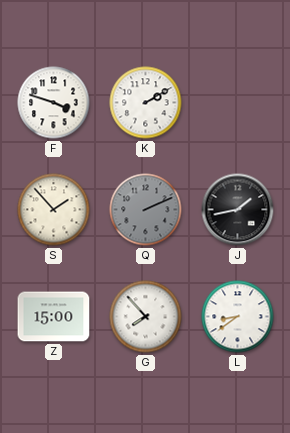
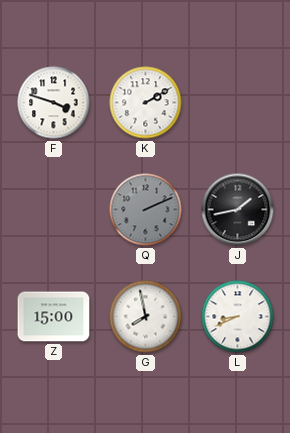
S: 1:53 -> none (54, 210)
G: 7:53 -> 7:58 (146, 317)
L: 8:39 -> 8:41 (238, 317)
